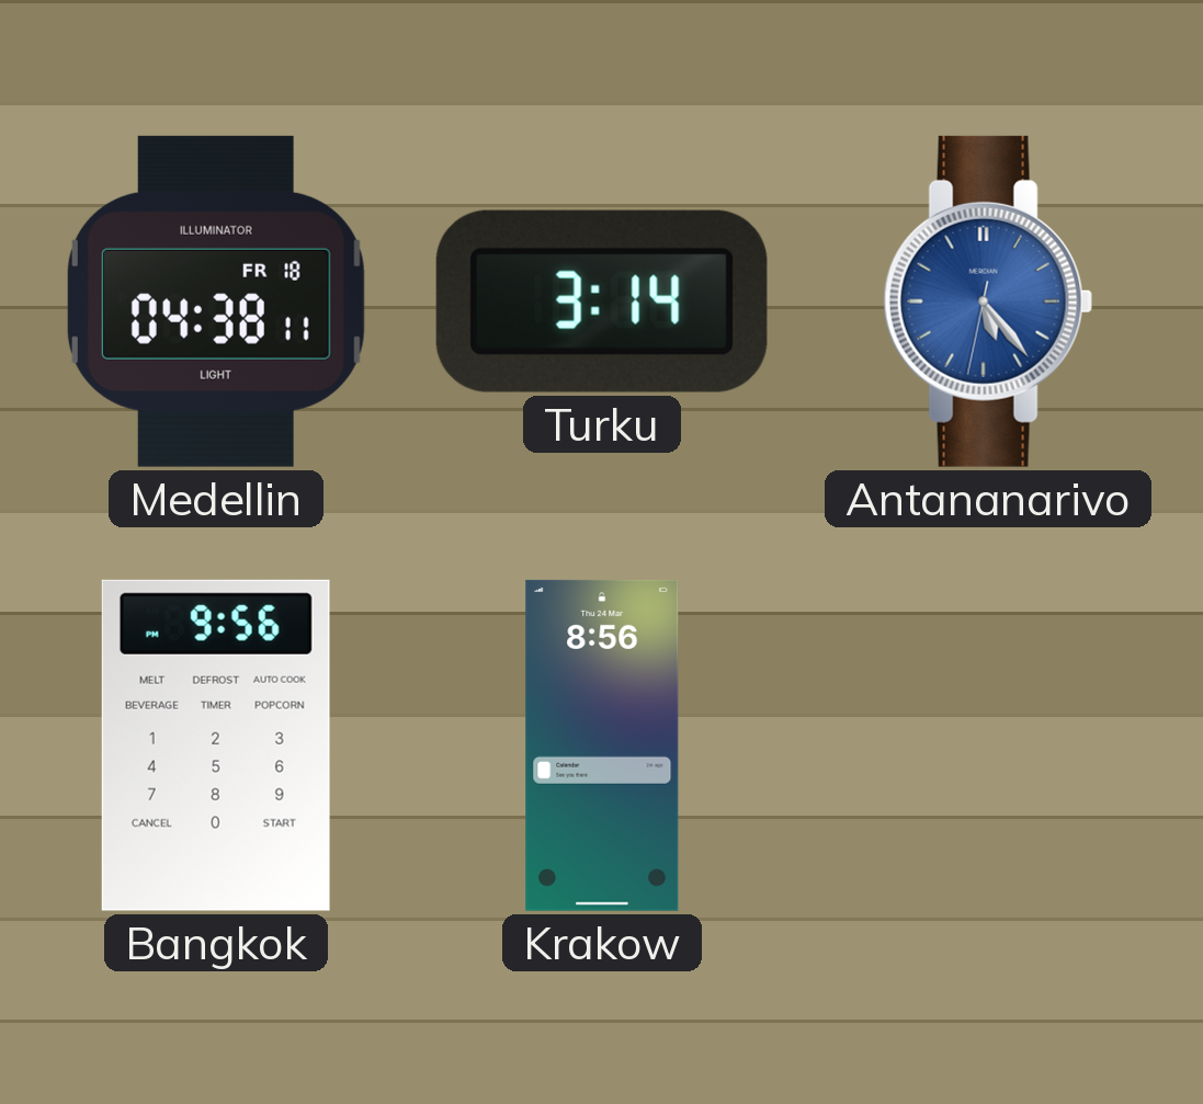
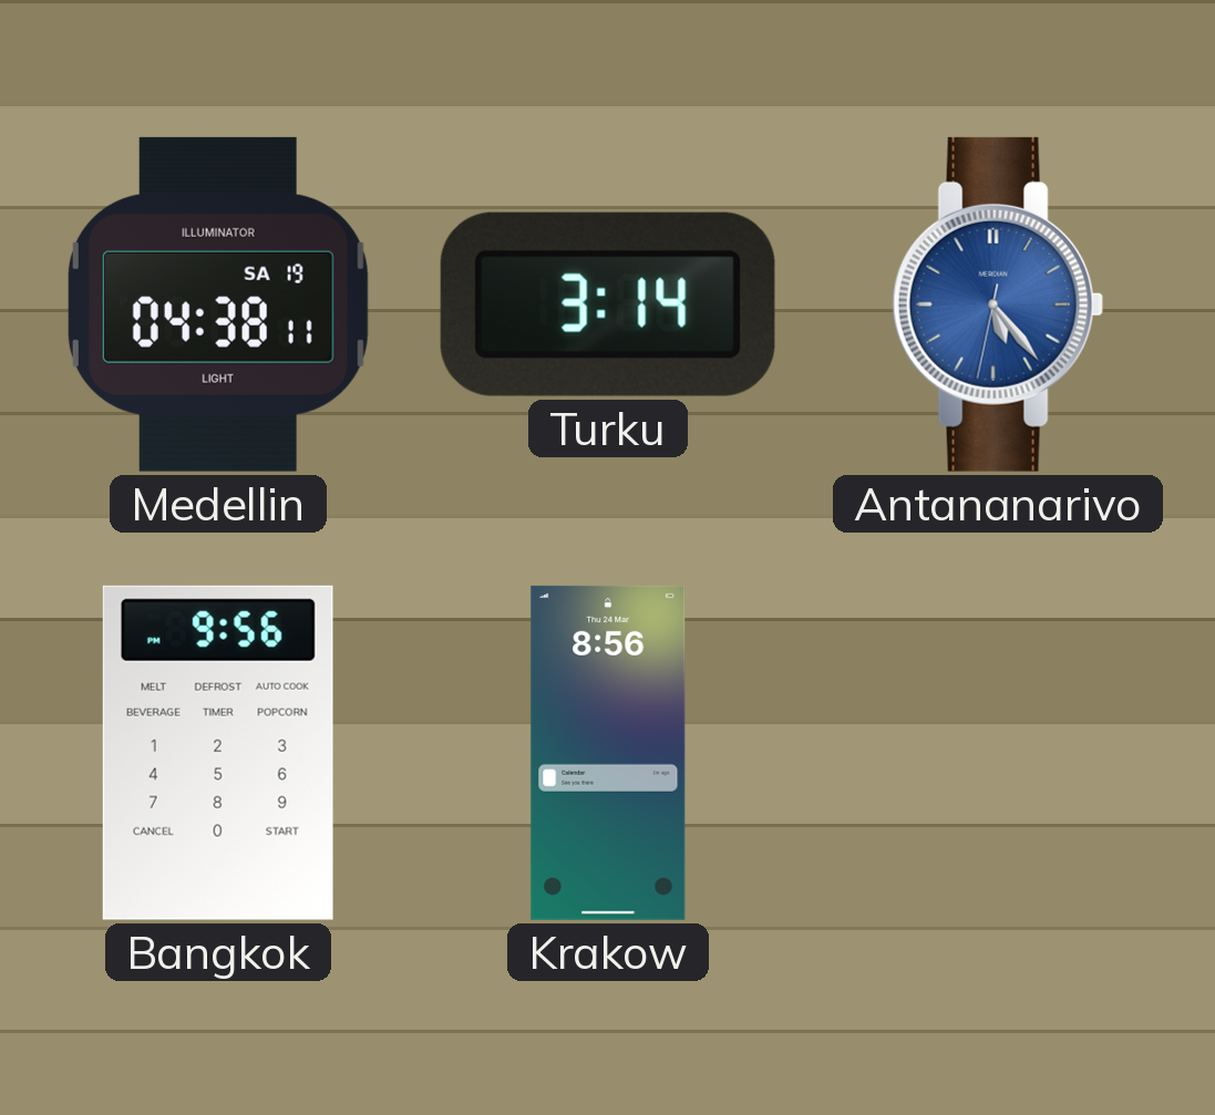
Medellin date: FR 18 -> SA 19 (218, 304)
